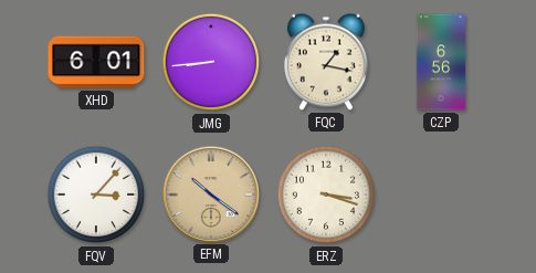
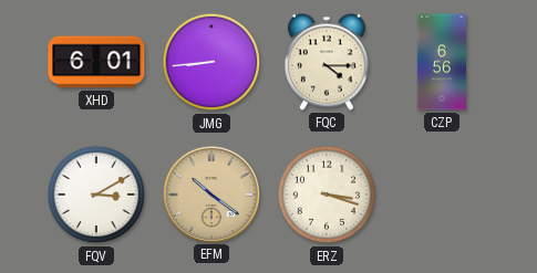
FQC: 1:17 -> 4:15 (327, 62)
FQV: 3:07 -> 3:10 (96, 195)
